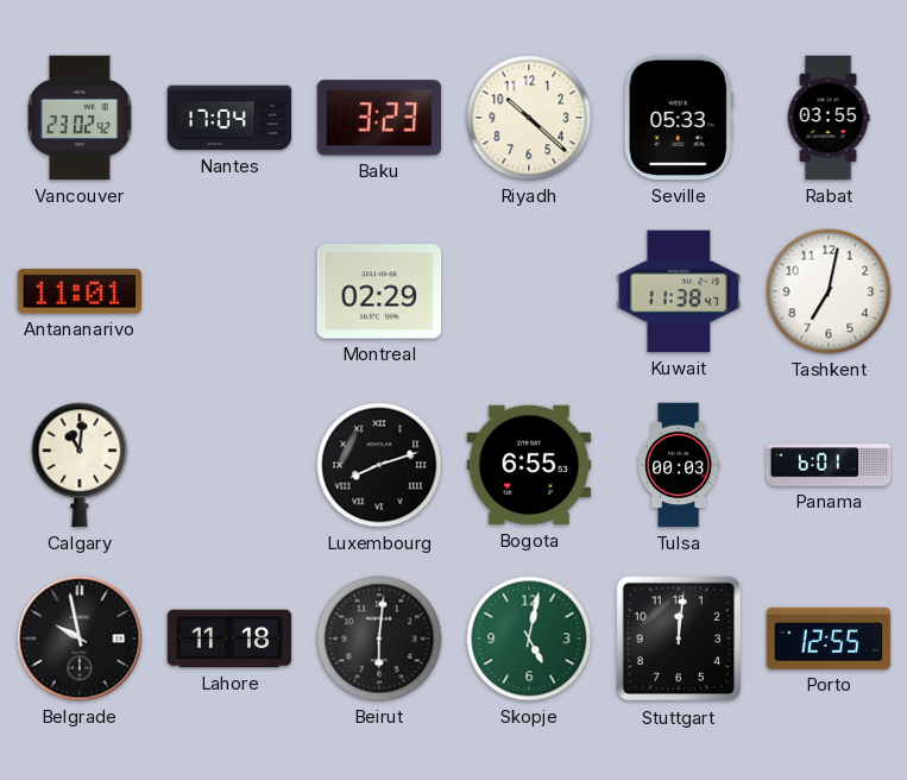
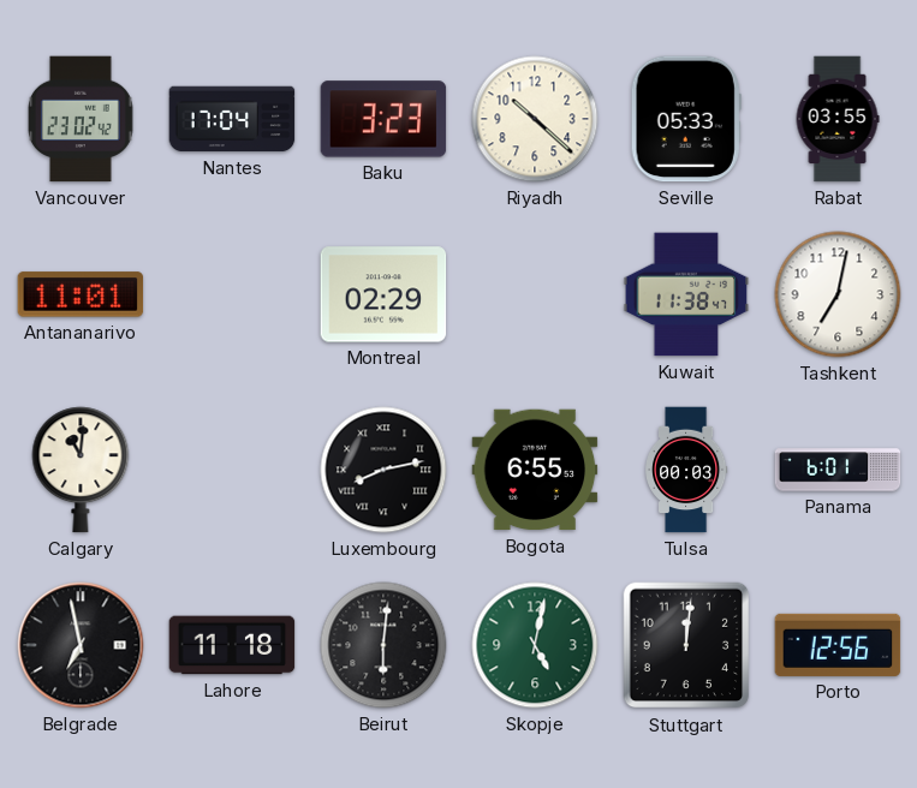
Luxembourg: 8:12 -> 8:13 (383, 470)
Belgrade: 9:58 -> 6:58 (81, 645)
Porto: 12:55 -> 12:56 (838, 645)
